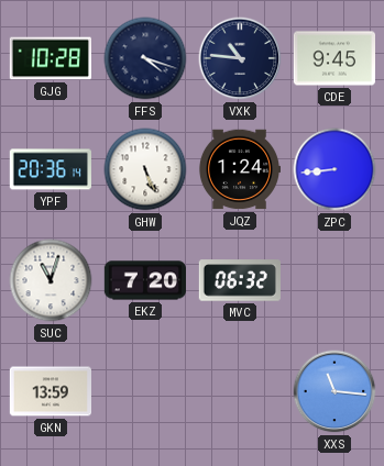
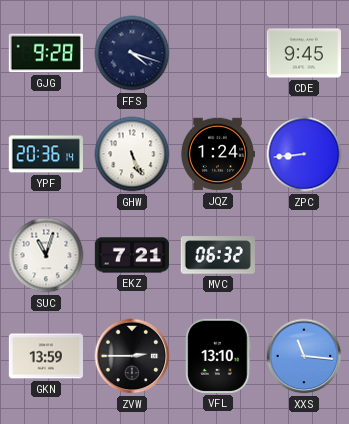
GJG: 10:28 -> 9:28 (45, 53)
VXK: 10:46 -> none (240, 58)
EKZ: 7:20 -> 7:21 (131, 255)
ZVW: none -> 2:45 (132, 356)
VFL: none -> 13:10 (218, 356)
